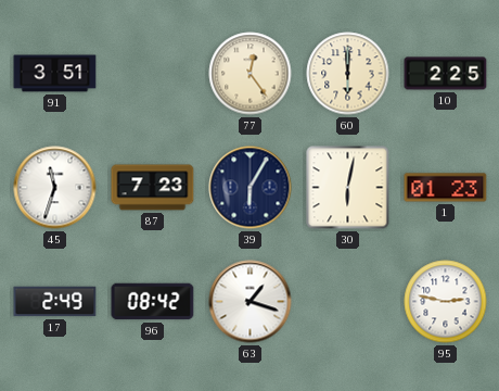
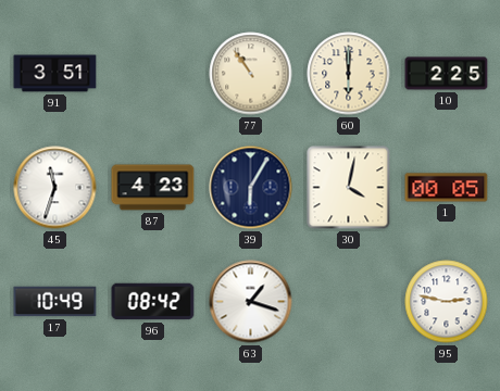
77: 12:24 -> 10:54 (251, 74)
87: 7:23 -> 4:23 (153, 188)
30: 6:02 -> 4:02 (349, 188)
1: 01:23 -> 00:05 (447, 188)
17: 2:49 -> 10:49 (55, 302)
